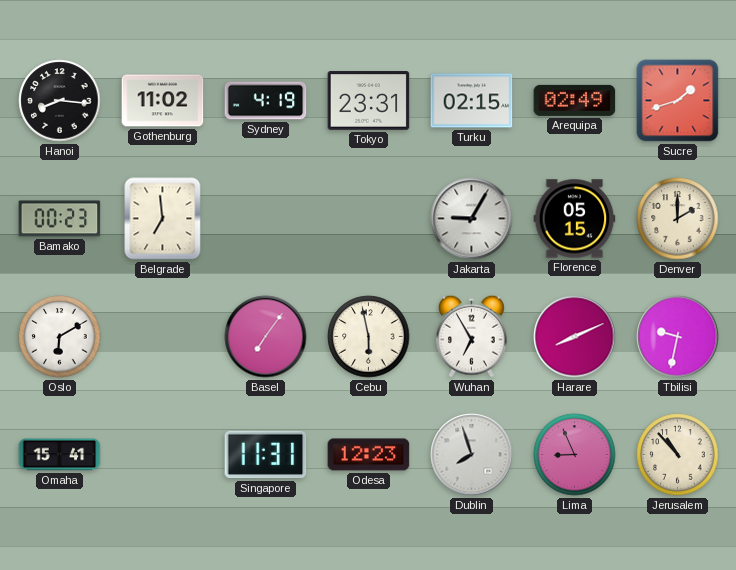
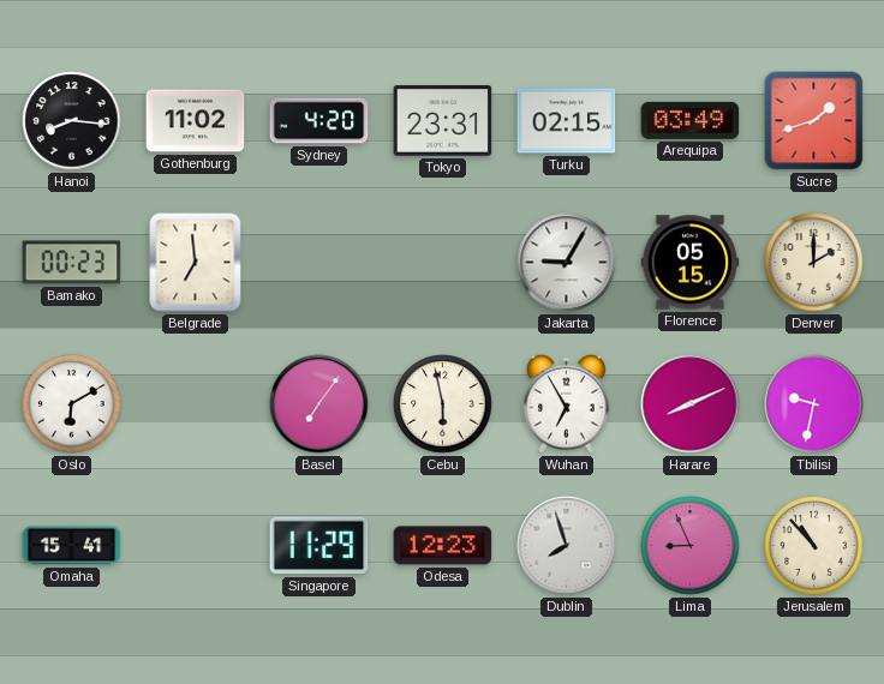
Sydney: 4:19 -> 4:20 (319, 121)
Arequipa: 02:49 -> 03:49 (691, 120)
Singapore: 11:31 -> 11:29 (319, 546)
